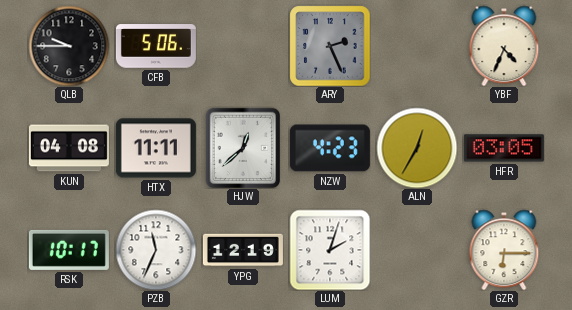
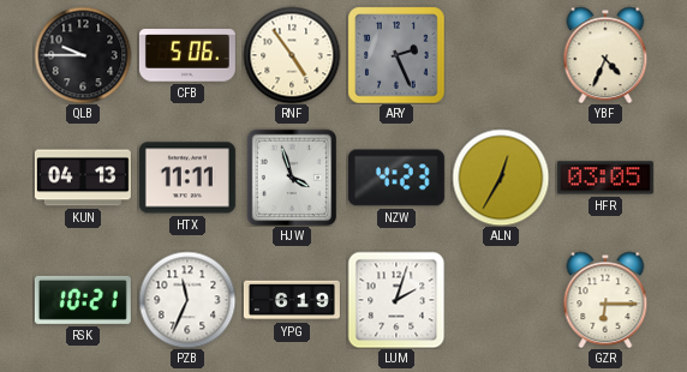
RNF: none -> 4:54 (292, 55)
KUN: 04:08 -> 04:13 (83, 178)
HJW: 12:38 -> 3:57 (292, 178)
RSK: 10:17 -> 10:21 (83, 300)
YPG: 12:19 -> 6:19 (292, 300)
